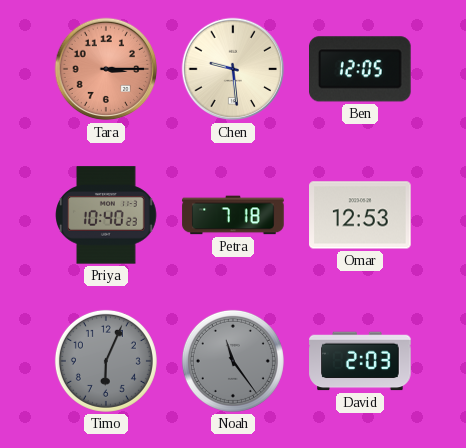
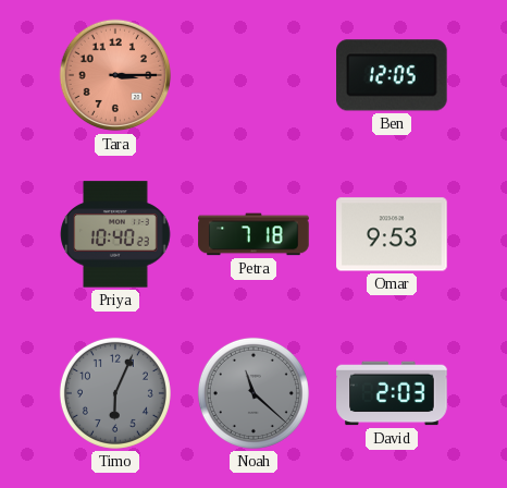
Chen: 9:29 -> none (233, 69)
Omar: 12:53 -> 9:53 (392, 234)
Noah: 11:24 -> 11:22 (253, 393)
